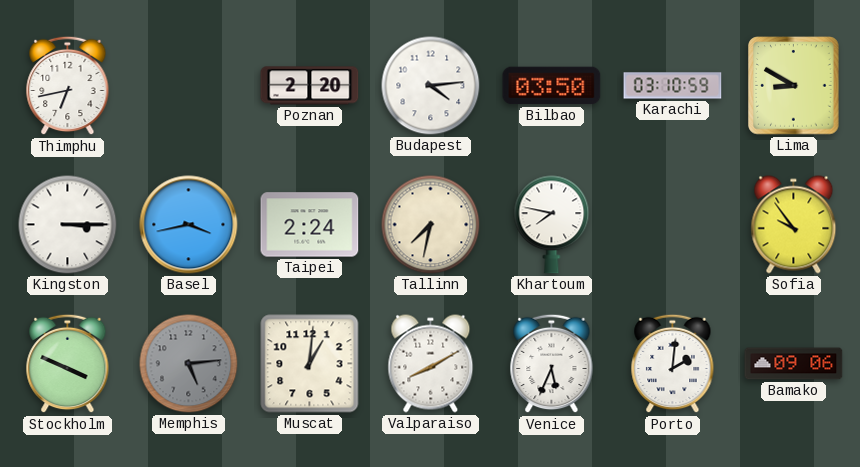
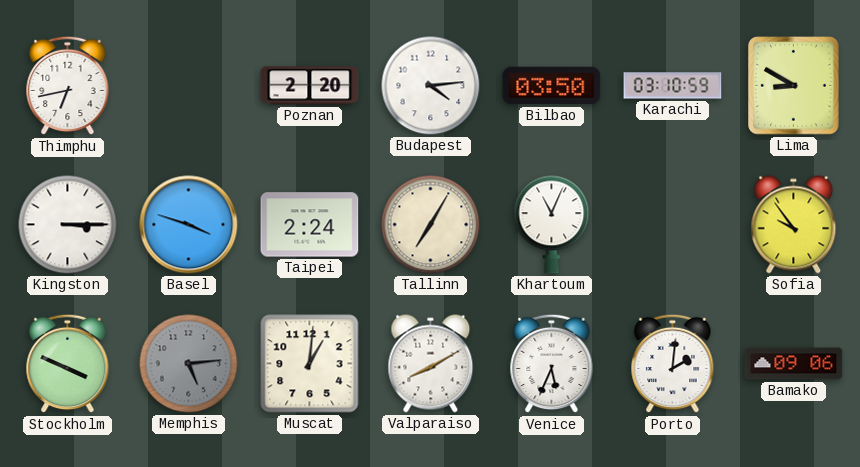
Basel: 3:43 -> 3:48 (189, 225)
Tallinn: 7:32 -> 7:05 (431, 225)
Khartoum: 7:47 -> 11:04 (552, 225)
